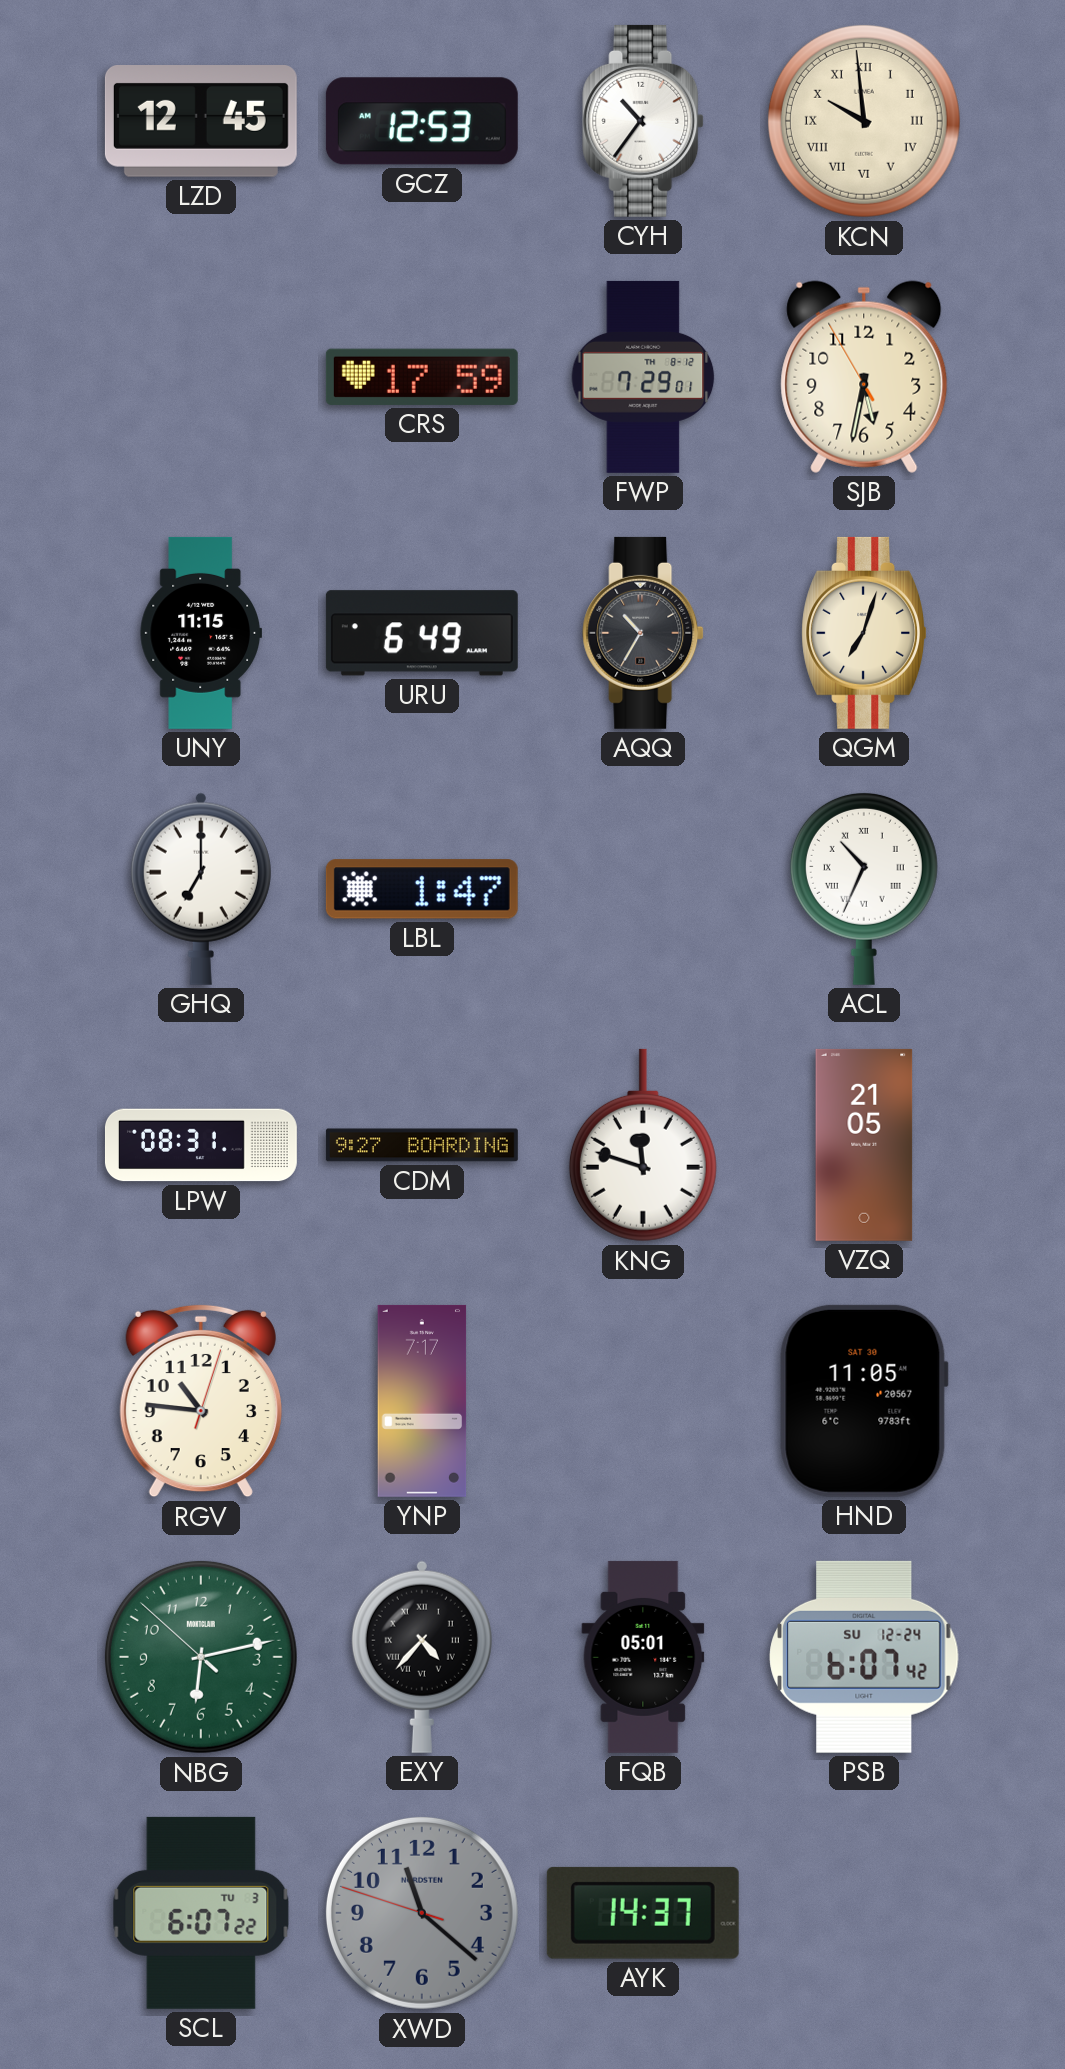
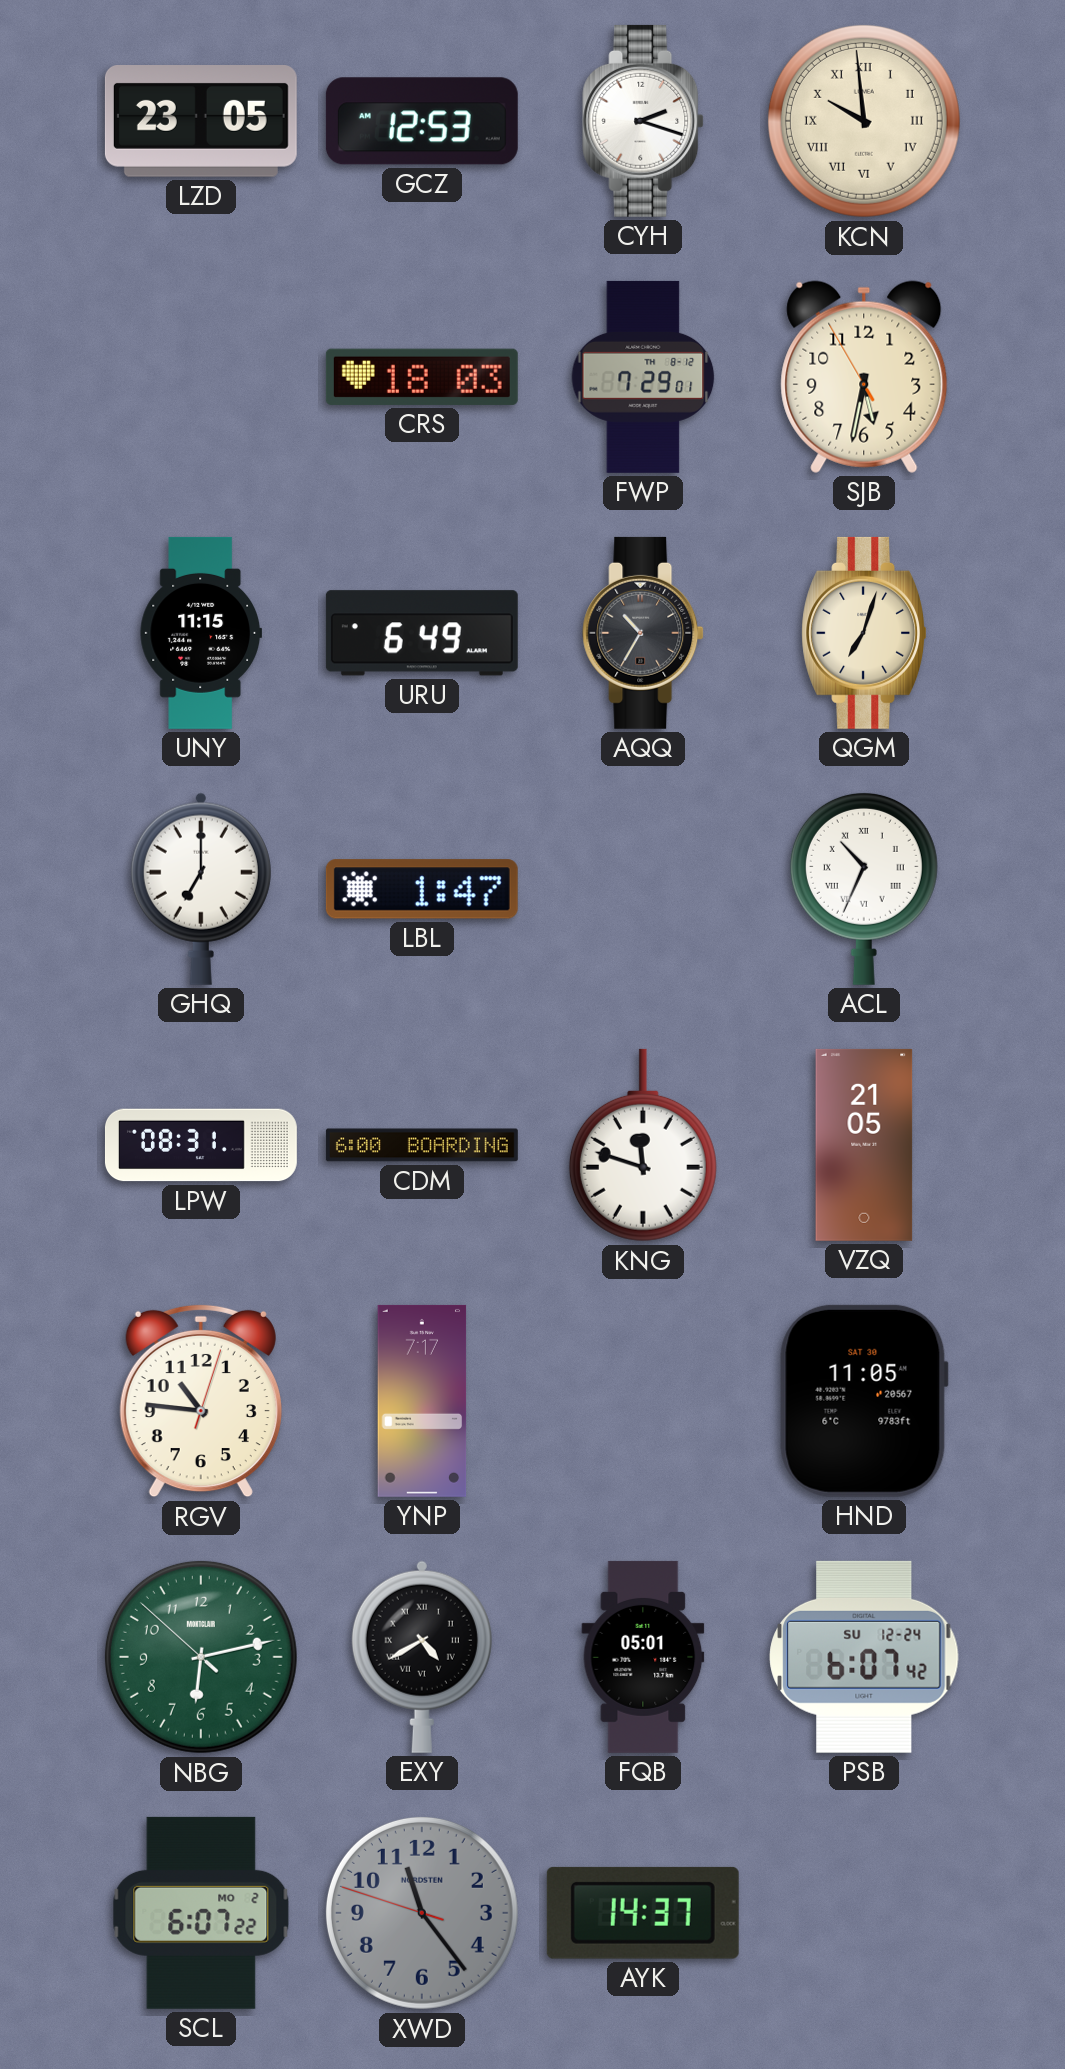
LZD: 12:45 -> 23:05 (201, 122)
CYH: 10:36 -> 2:18 (643, 121)
CRS: 17:59 -> 18:03 (422, 377)
CDM: 9:27 -> 6:00 (422, 1145)
EXY: 4:37 -> 4:40 (422, 1657)
SCL date: TU 3 -> MO 2 (201, 1913)
XWD: 11:21 -> 11:23 (422, 1913)
